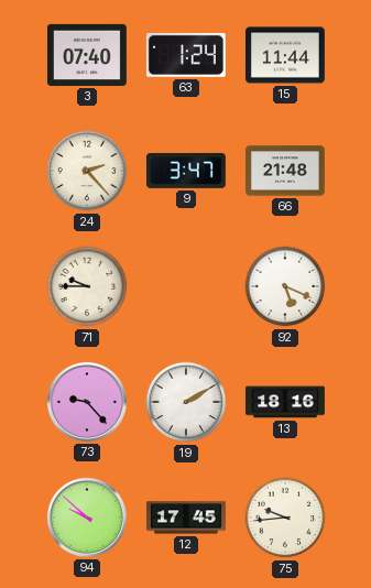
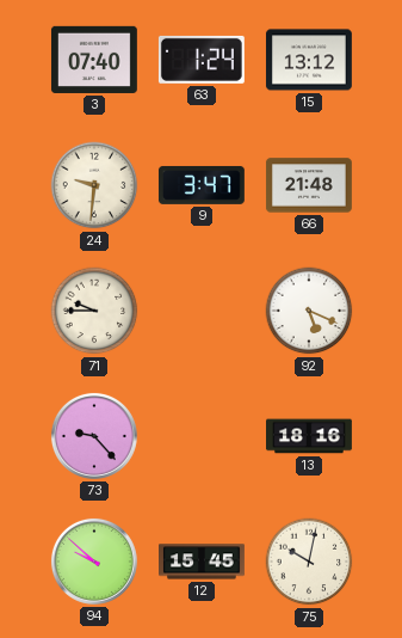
15: 11:44 -> 13:12 (309, 60)
24: 2:23 -> 9:31 (94, 185)
19: 2:10 -> none (186, 402)
12: 17:45 -> 15:45 (203, 562)
75: 9:44 -> 10:02 (309, 562)
